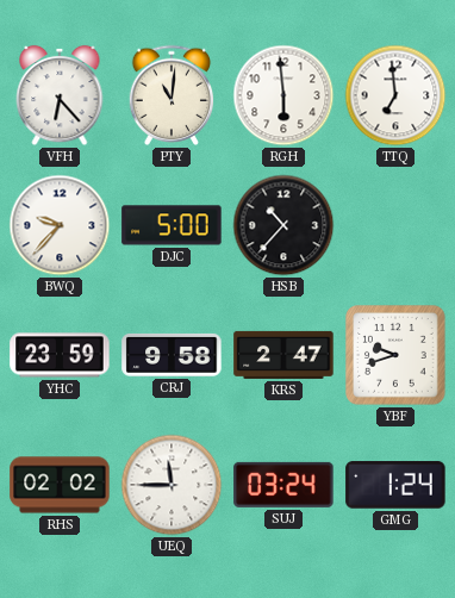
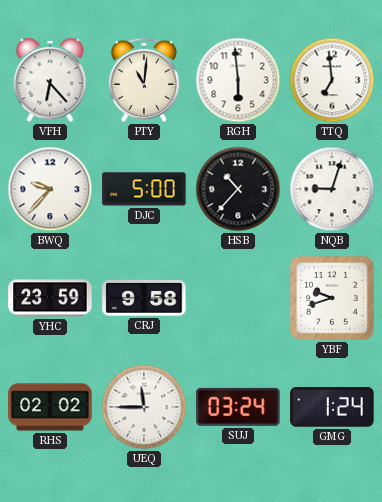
NQB: none -> 9:03 (332, 189)
KRS: 2:47 -> none (283, 355)
